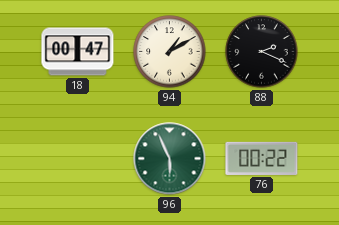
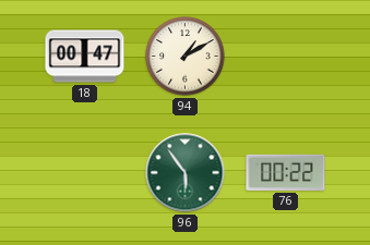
88: 2:19 -> none (262, 52)
96: 5:56 -> 5:54 (186, 173)
